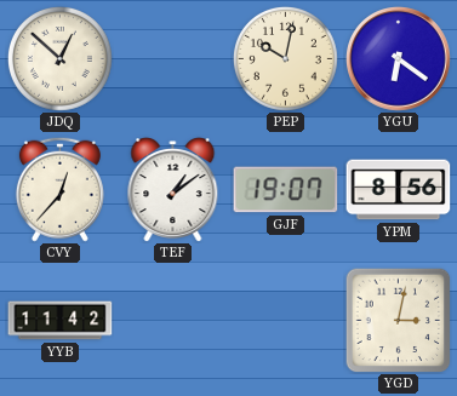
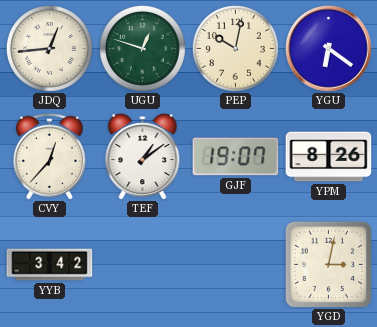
JDQ: 12:52 -> 12:44 (50, 49)
UGU: none -> 12:48 (143, 49)
YPM: 8:56 -> 8:26 (329, 157)
YYB: 11:42 -> 3:42 (50, 265)
